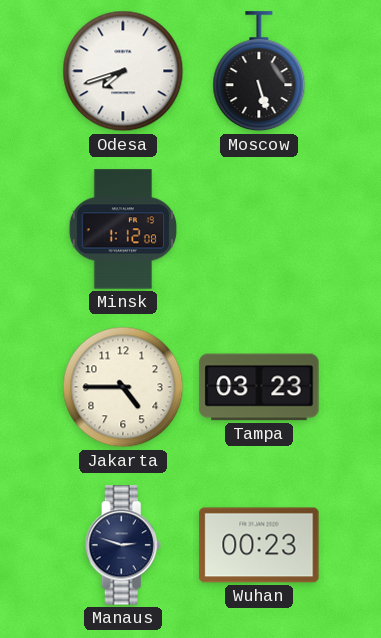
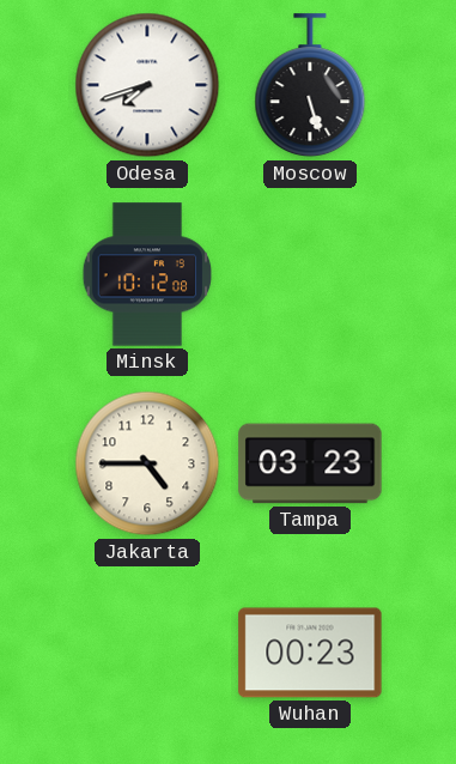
Minsk: 1:12 -> 10:12 (147, 274)
Manaus: 2:48 -> none (123, 545)
